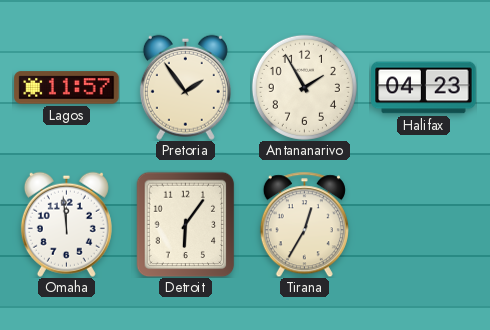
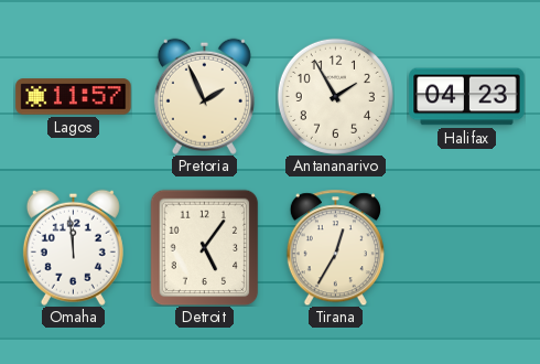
Pretoria: 1:54 -> 1:56 (204, 96)
Detroit: 6:06 -> 5:06 (205, 247)
